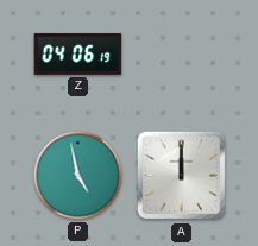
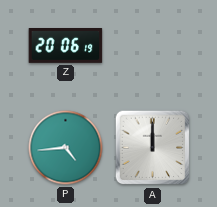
Z: 04:06 -> 20:06 (66, 46)
P: 4:58 -> 4:44 (66, 148)
